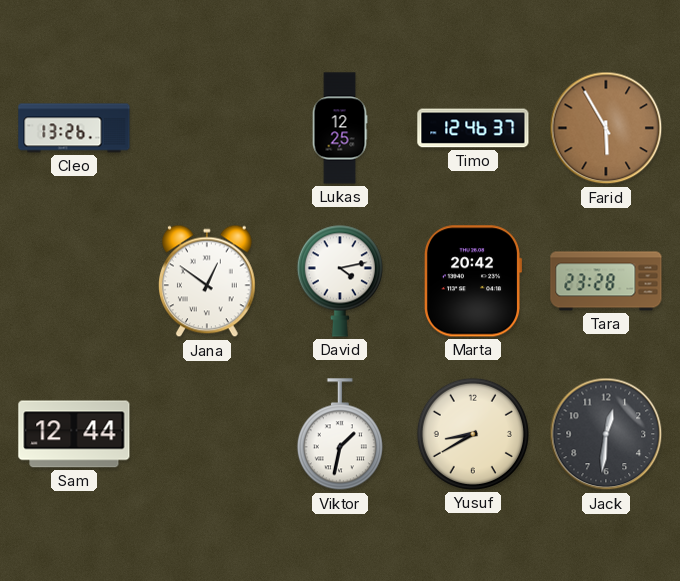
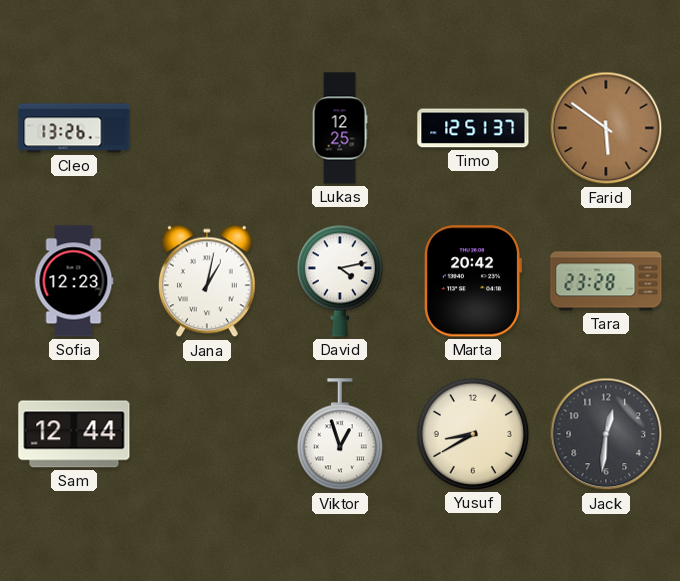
Timo: 12:46 -> 12:51 (473, 128)
Farid: 5:55 -> 5:51 (606, 128)
Sofia: none -> 12:23 (74, 281)
Jana: 12:51 -> 1:02 (207, 281)
Viktor: 1:32 -> 12:57 (340, 435)
